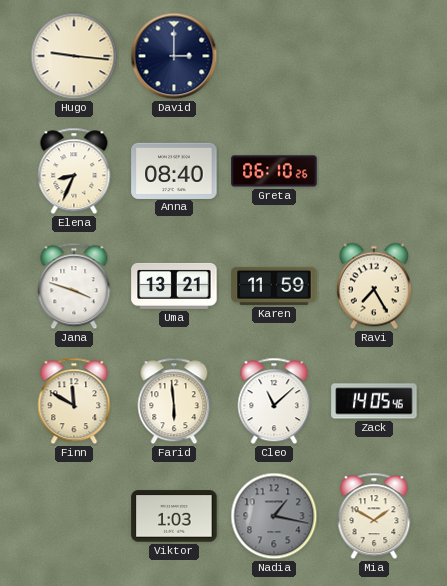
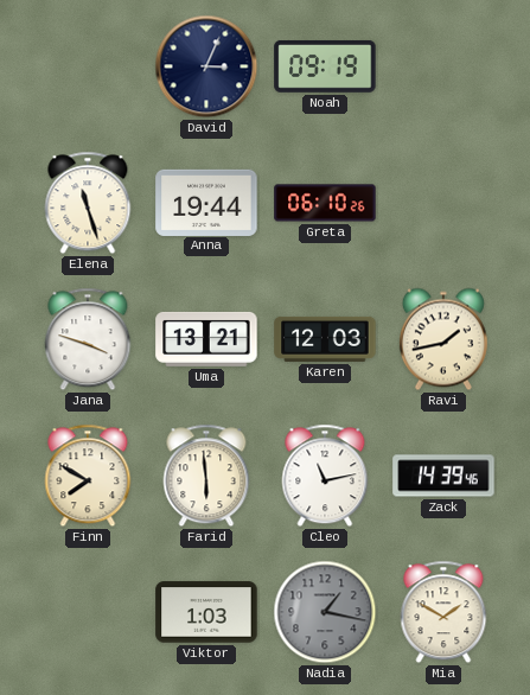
Hugo: 9:16 -> none (74, 56)
David: 3:00 -> 3:04 (206, 66)
Noah: none -> 09:19 (325, 66)
Elena: 8:34 -> 11:27 (88, 203)
Anna: 08:40 -> 19:44 (206, 202)
Karen: 11:59 -> 12:03 (325, 339)
Ravi: 7:25 -> 1:43 (443, 339)
Finn: 11:50 -> 7:50 (88, 476)
Cleo: 11:08 -> 11:13 (325, 476)
Zack: 14:05 -> 14:39 (443, 476)
